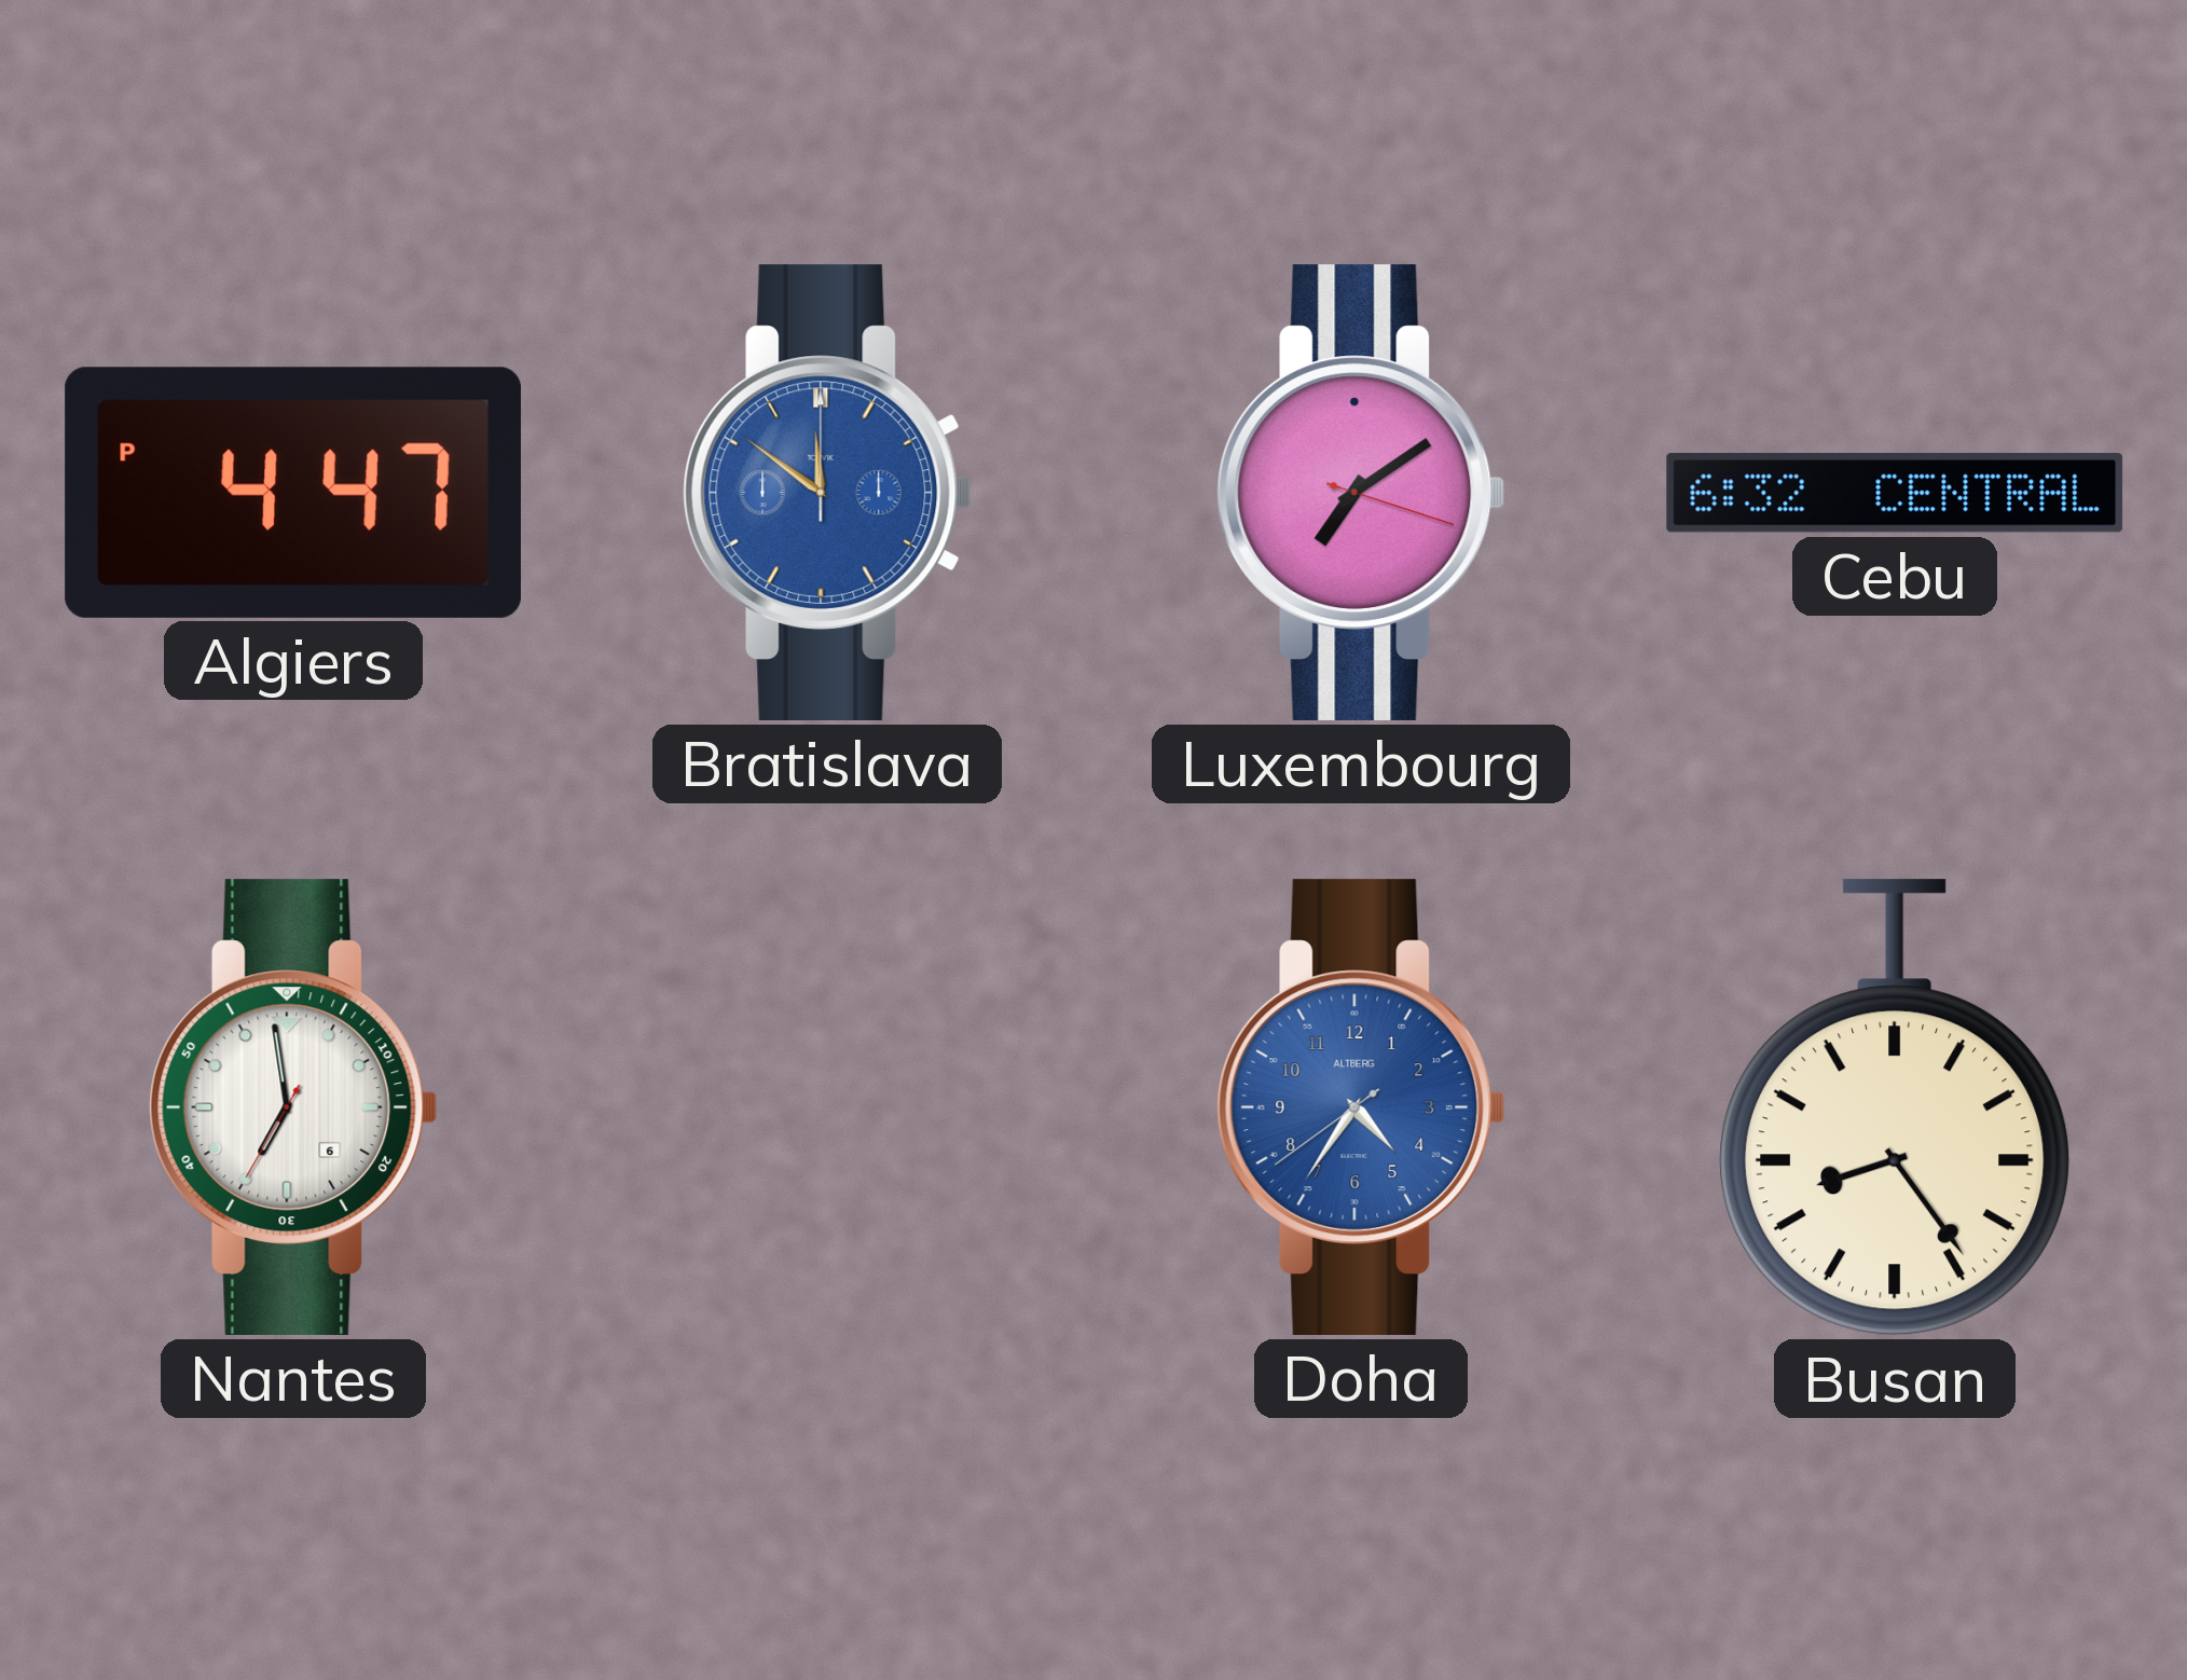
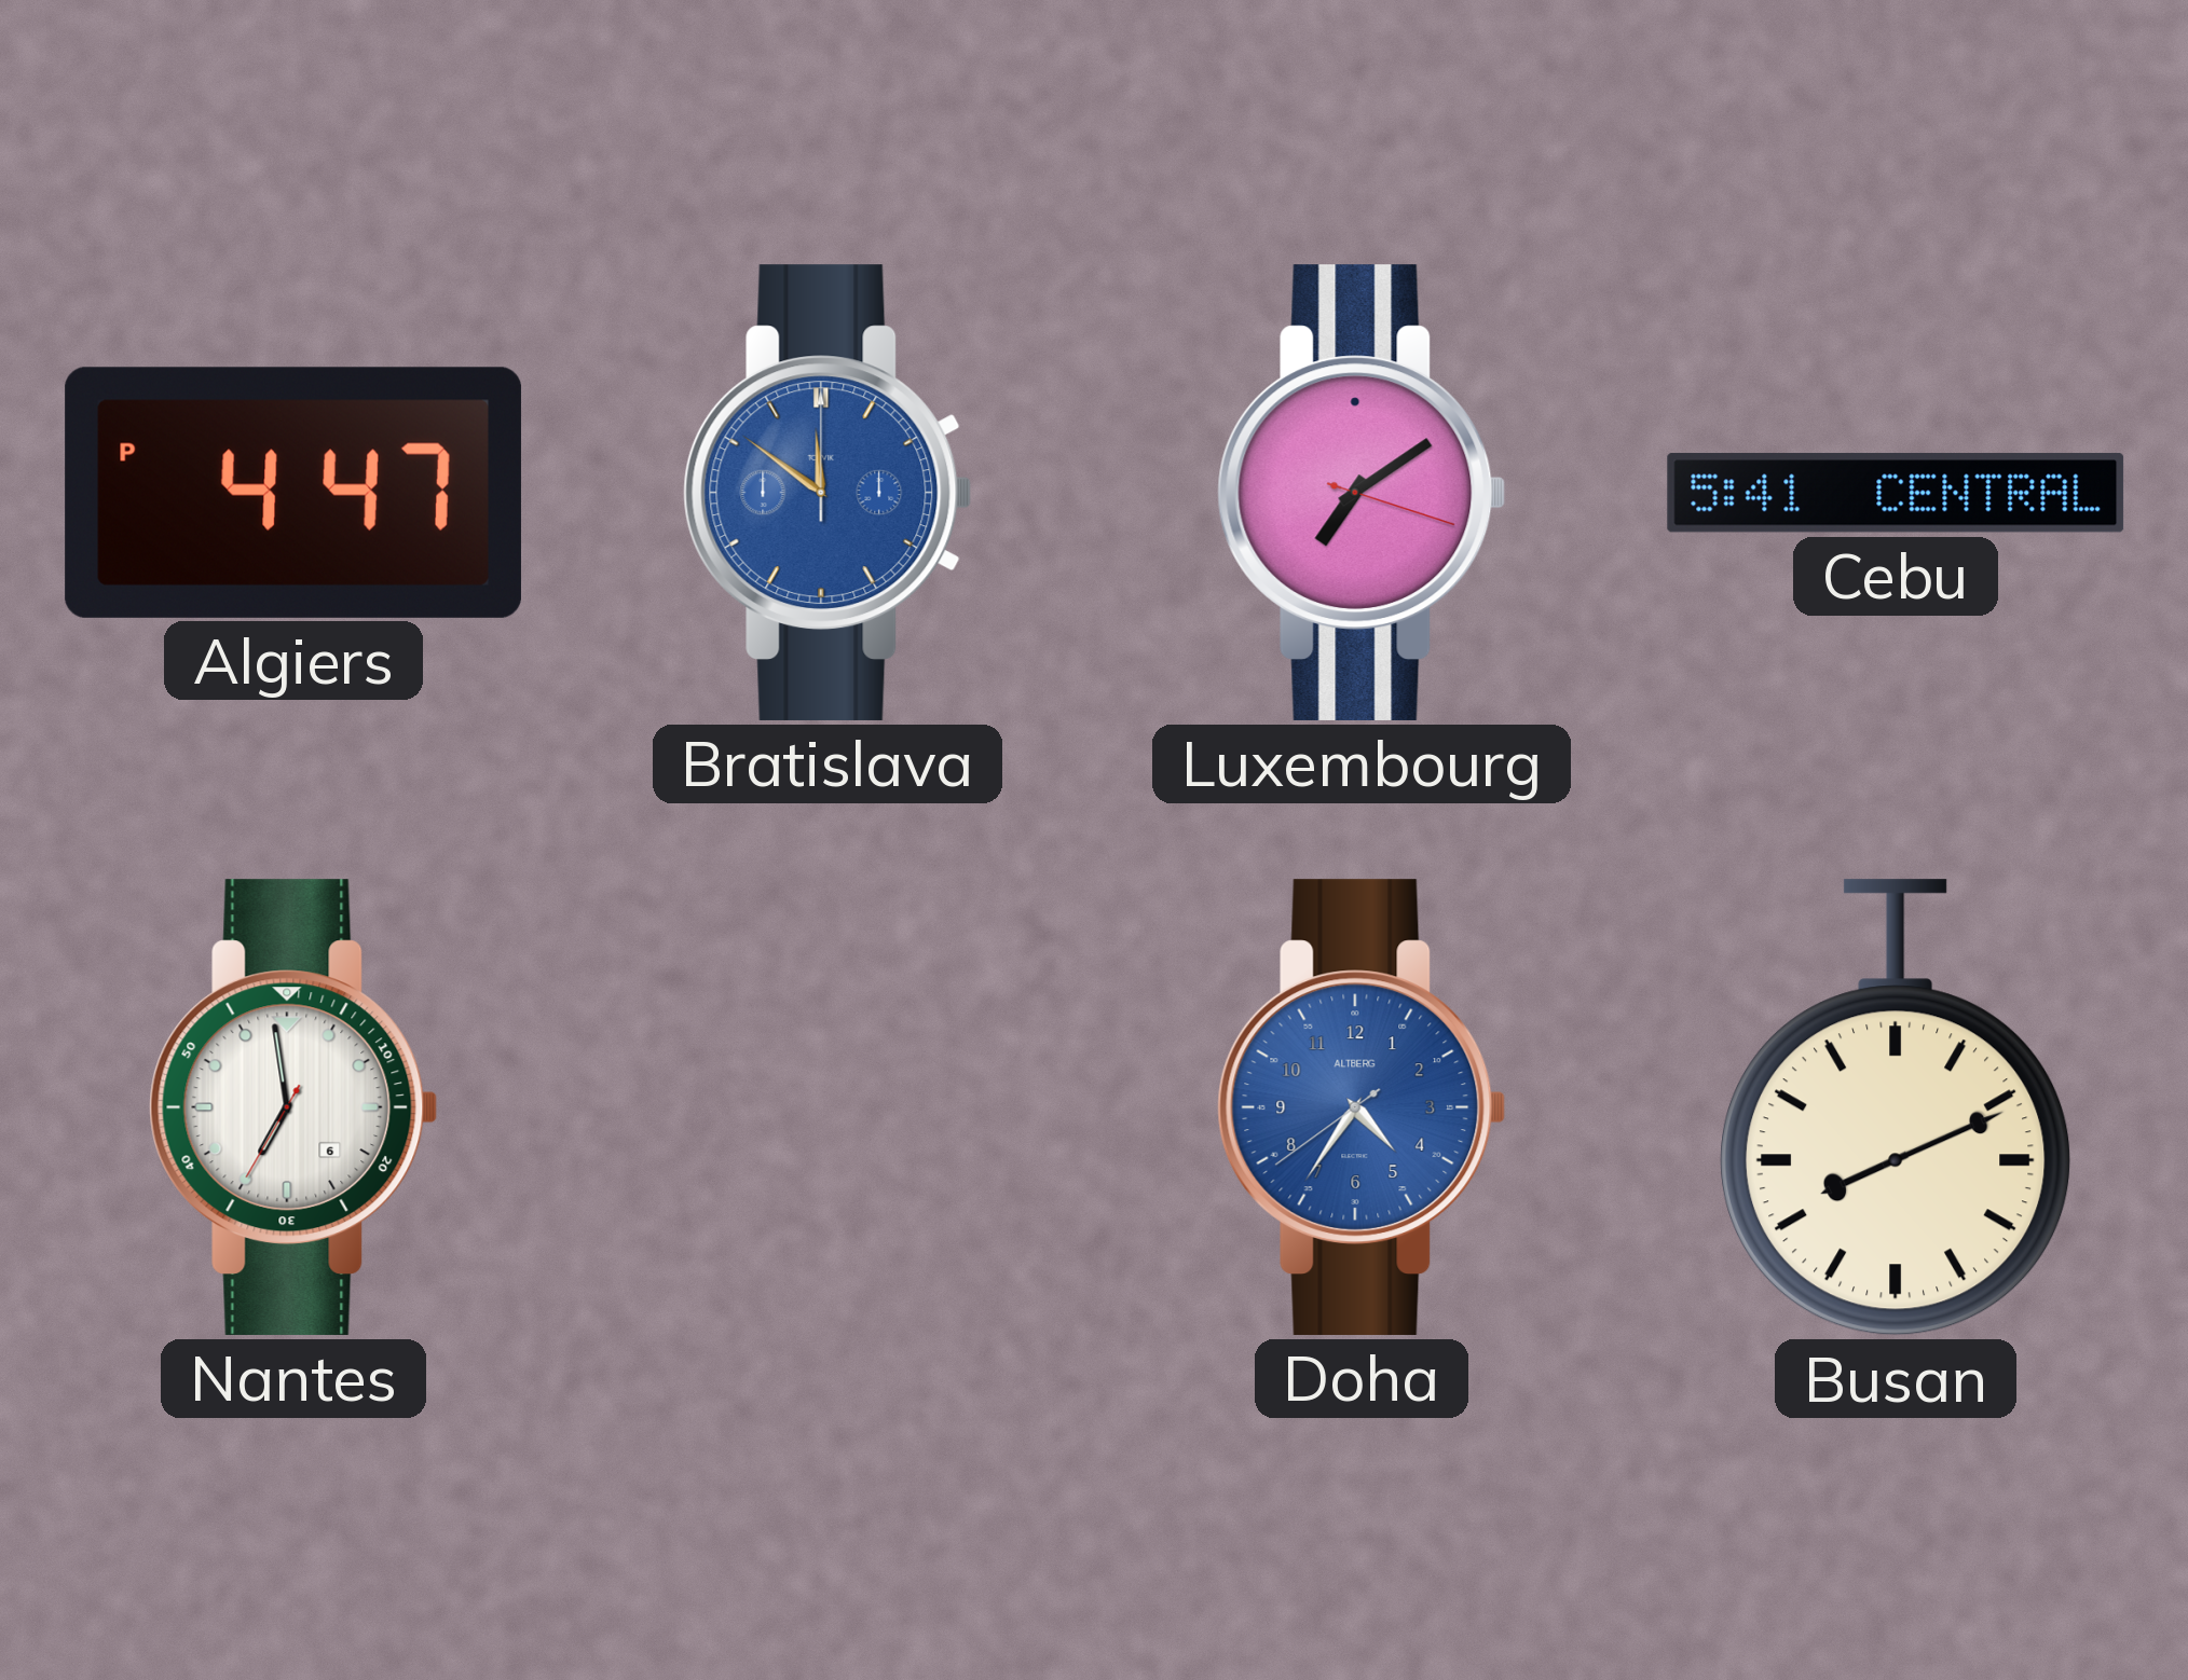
Cebu: 6:32 -> 5:41 (1896, 494)
Busan: 8:24 -> 8:11 (1896, 1107)
